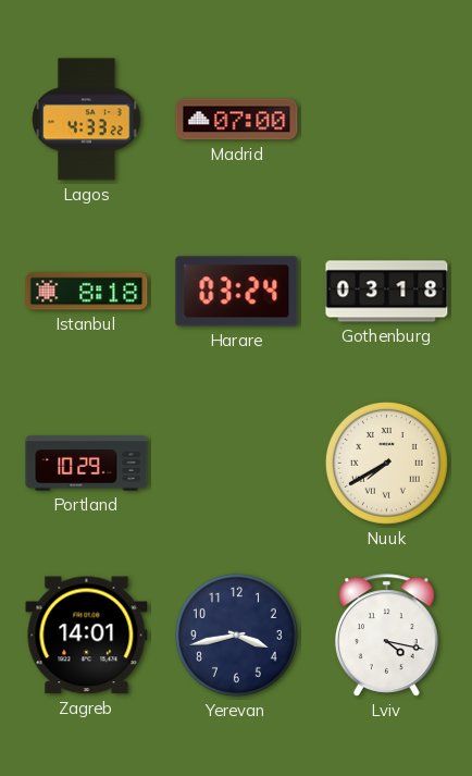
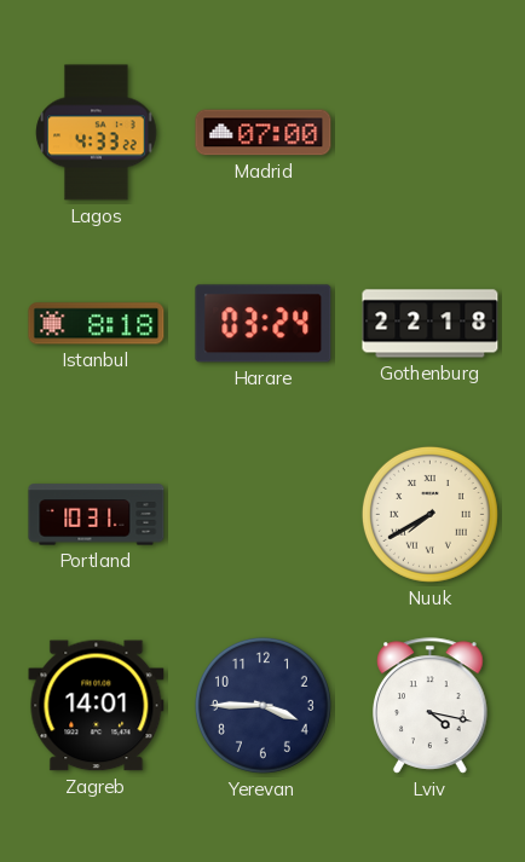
Gothenburg: 03:18 -> 22:18 (431, 324)
Portland: 10:29 -> 10:31 (97, 515)
Yerevan: 3:43 -> 3:45 (262, 705)
